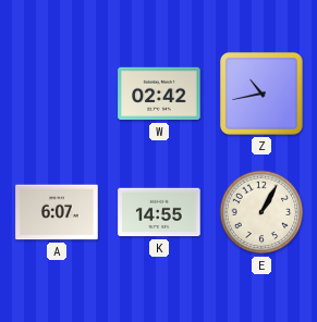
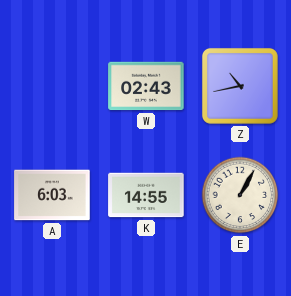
W: 02:42 -> 02:43 (146, 86)
A: 6:07 -> 6:03 (52, 195)
